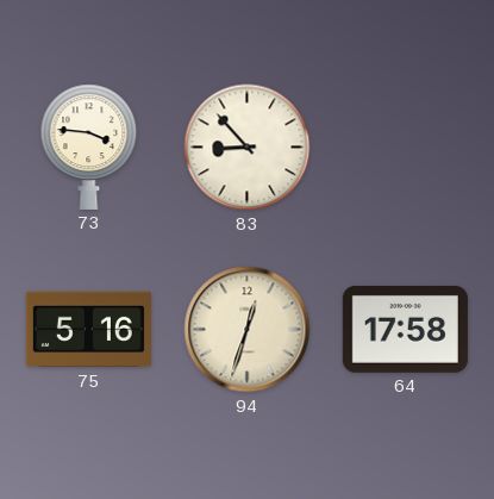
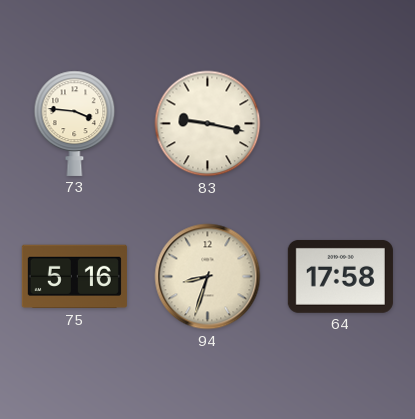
83: 8:53 -> 9:17 (208, 124)
94: 12:33 -> 8:33 (208, 277)
